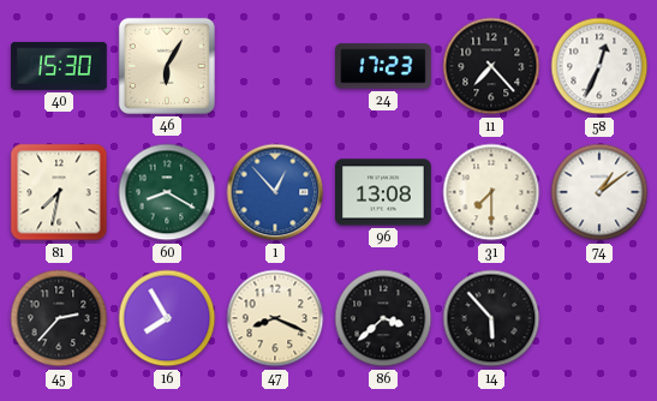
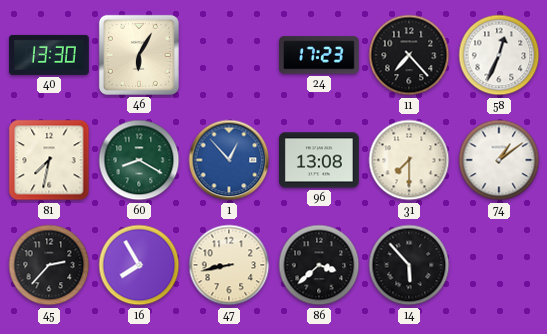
40: 15:30 -> 13:30 (49, 55)
47: 8:19 -> 8:43 (229, 265)
